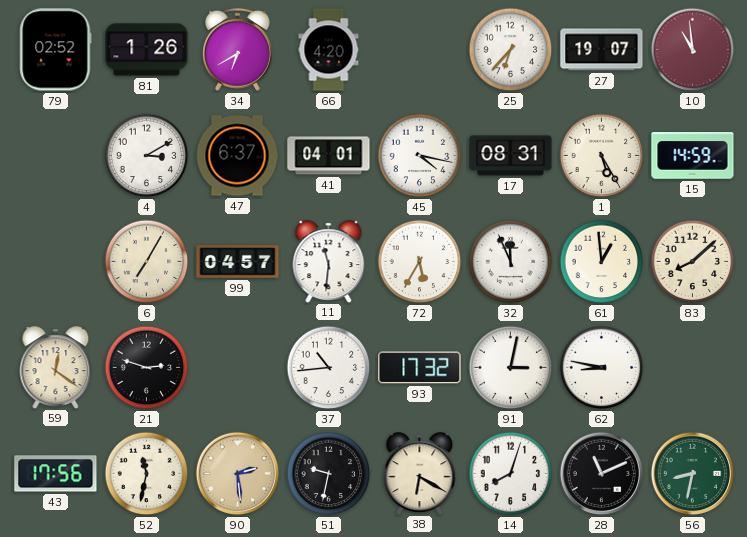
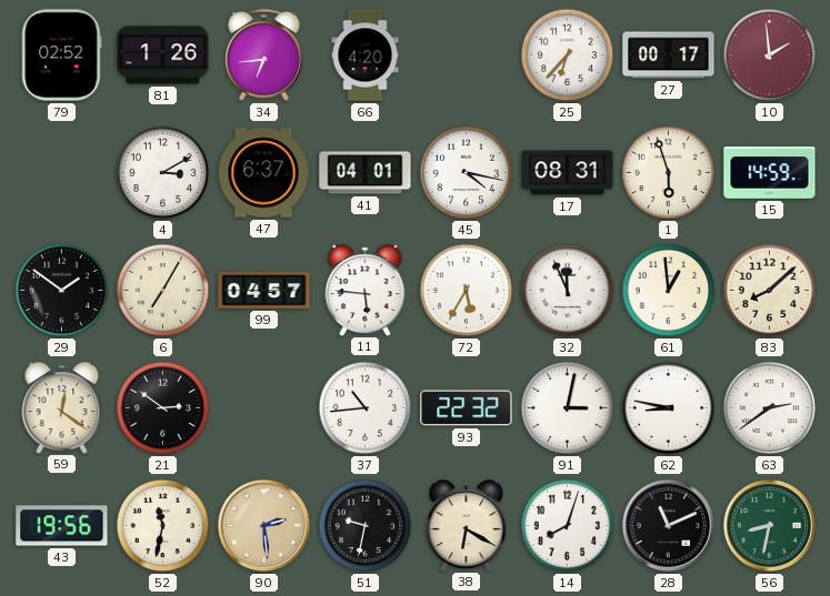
34: 6:40 -> 6:44 (263, 54)
27: 19:07 -> 00:17 (669, 55)
10: 10:59 -> 1:59 (770, 55)
1: 5:25 -> 5:57 (669, 173)
29: none -> 1:51 (62, 291)
11: 11:31 -> 5:46 (366, 290)
21: 2:48 -> 2:51 (163, 408)
93: 17:32 -> 22:32 (467, 408)
63: none -> 2:39 (770, 408)
43: 17:56 -> 19:56 (62, 526)
